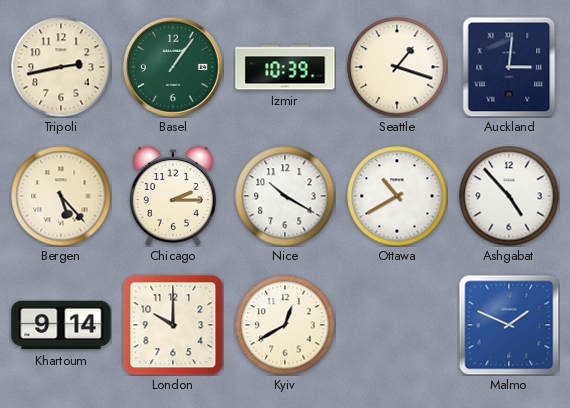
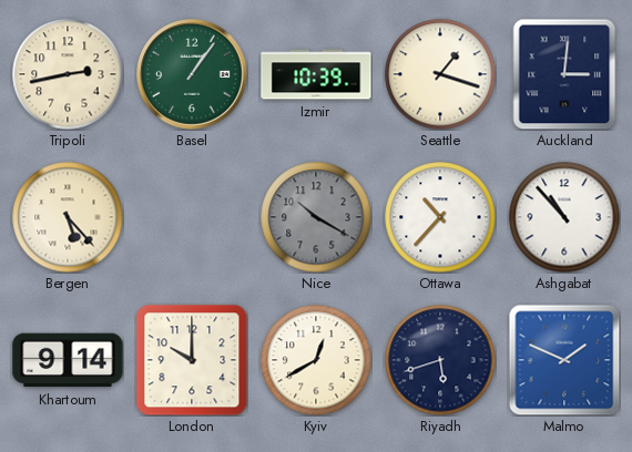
Chicago: 2:15 -> none (173, 196)
Nice dial: white -> grey (316, 217)
Ottawa: 10:40 -> 10:37 (440, 217)
Ashgabat: 4:53 -> 10:53 (564, 217)
Riyadh: none -> 5:42 (440, 360)
